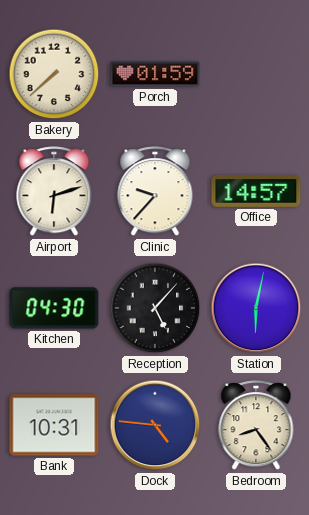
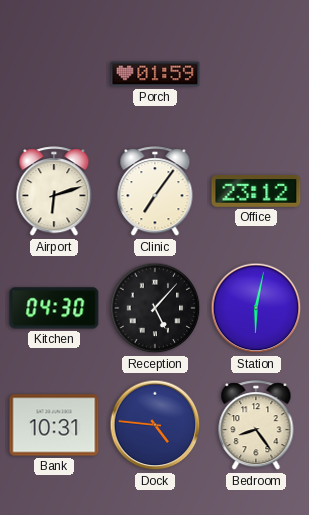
Bakery: 7:38 -> none (54, 74)
Clinic: 9:37 -> 7:06 (155, 192)
Office: 14:57 -> 23:12 (256, 192)
